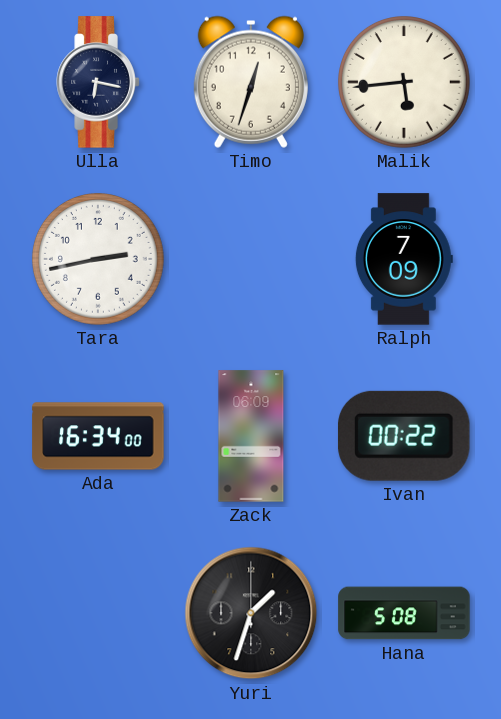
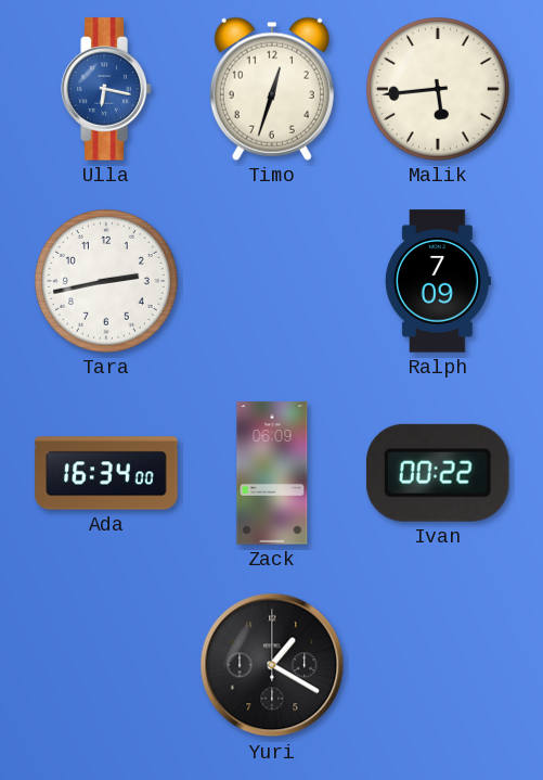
Ulla dial: navy -> blue (106, 89)
Yuri: 1:33 -> 1:20 (272, 665)
Hana: 5:08 -> none (404, 613)
